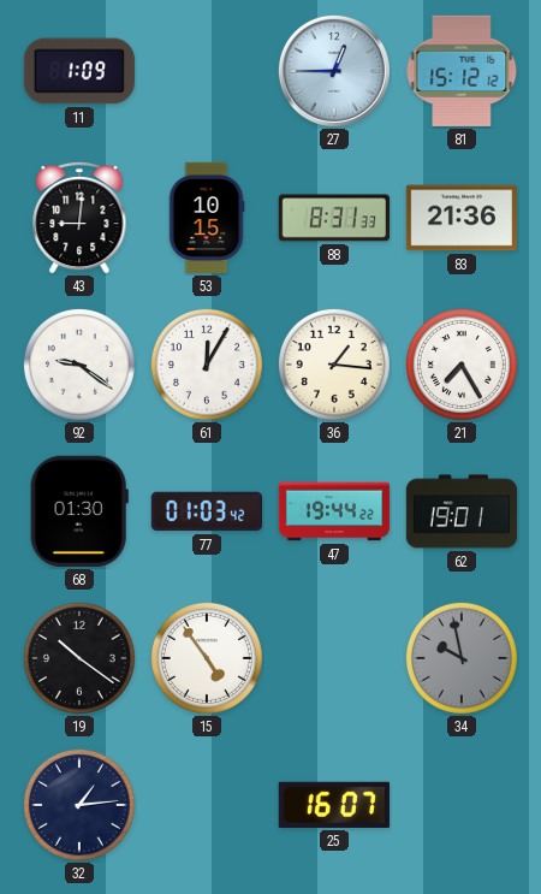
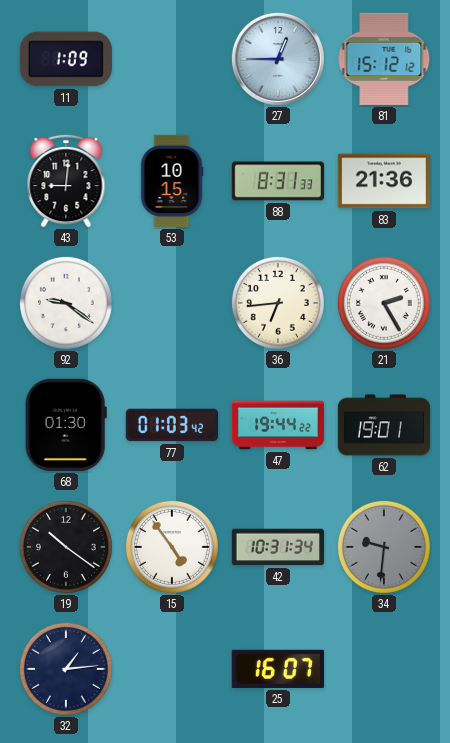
61: 12:05 -> none (207, 365)
36: 1:16 -> 6:44 (278, 303)
21: 7:25 -> 2:25 (384, 303)
42: none -> 10:31 (277, 547)
34: 9:58 -> 9:31 (384, 547)
